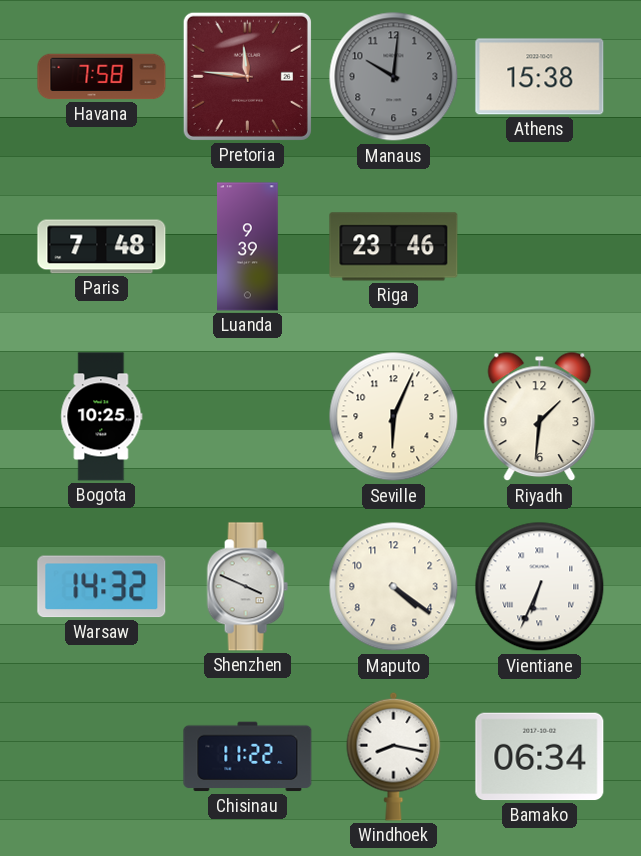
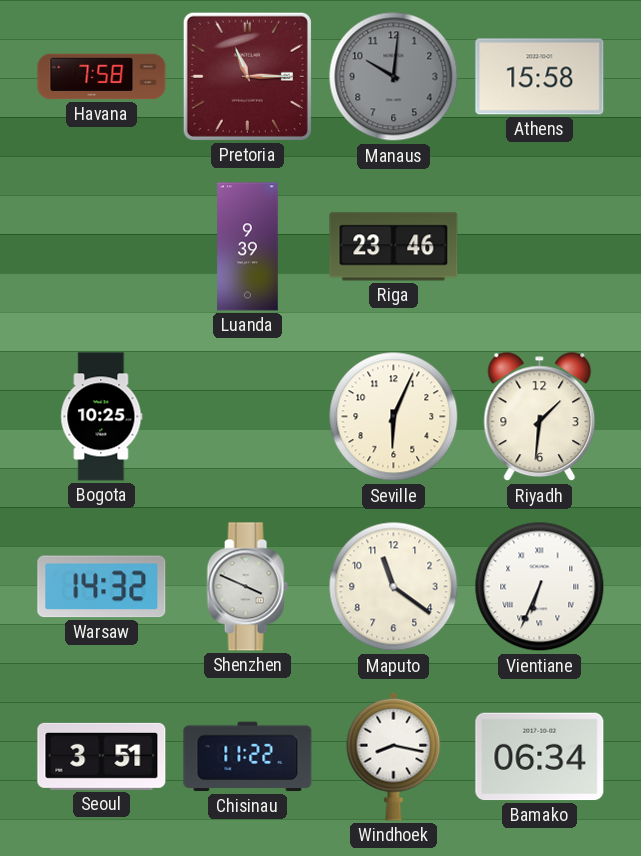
Pretoria: 11:46 -> 11:15 (247, 76)
Athens: 15:38 -> 15:58 (540, 77)
Paris: 7:48 -> none (102, 247)
Maputo: 4:21 -> 11:21 (394, 587)
Seoul: none -> 3:51 (102, 756)
